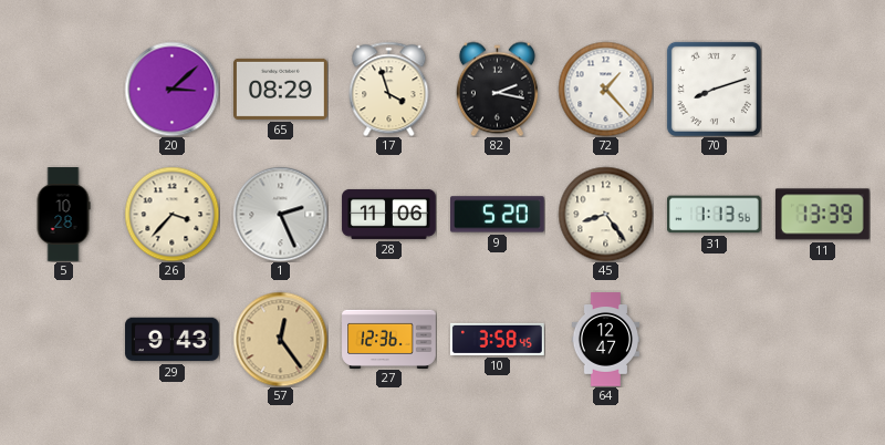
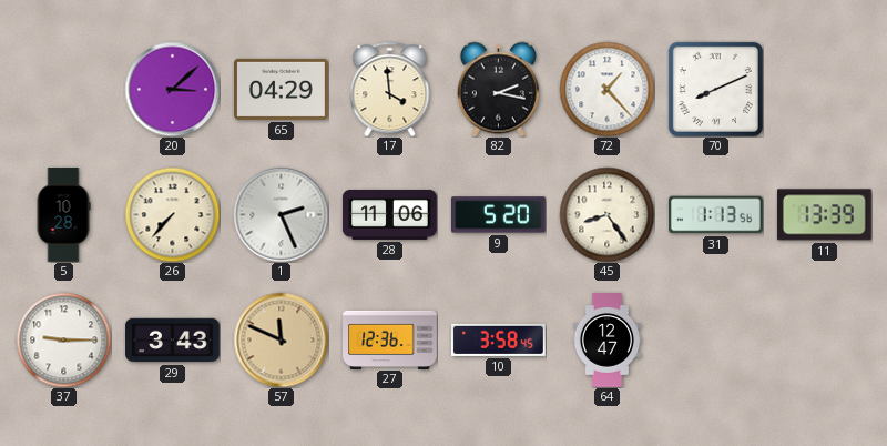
65: 08:29 -> 04:29 (282, 89)
17: 3:57 -> 3:59 (390, 89)
70: 8:12 -> 8:11 (715, 89)
26: 3:37 -> 7:37 (172, 214)
37: none -> 9:15 (63, 339)
29: 9:43 -> 3:43 (173, 341)
57: 12:24 -> 11:49 (281, 339)
